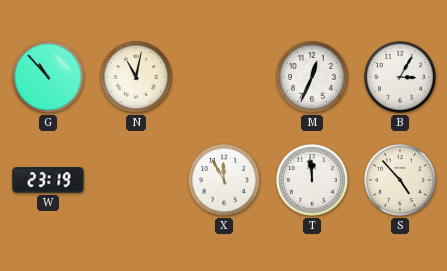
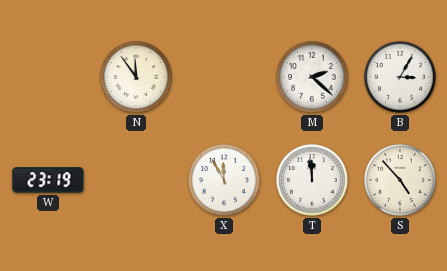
G: 10:53 -> none (48, 77)
N: 11:02 -> 11:54 (136, 77)
M: 12:34 -> 2:22 (312, 77)
